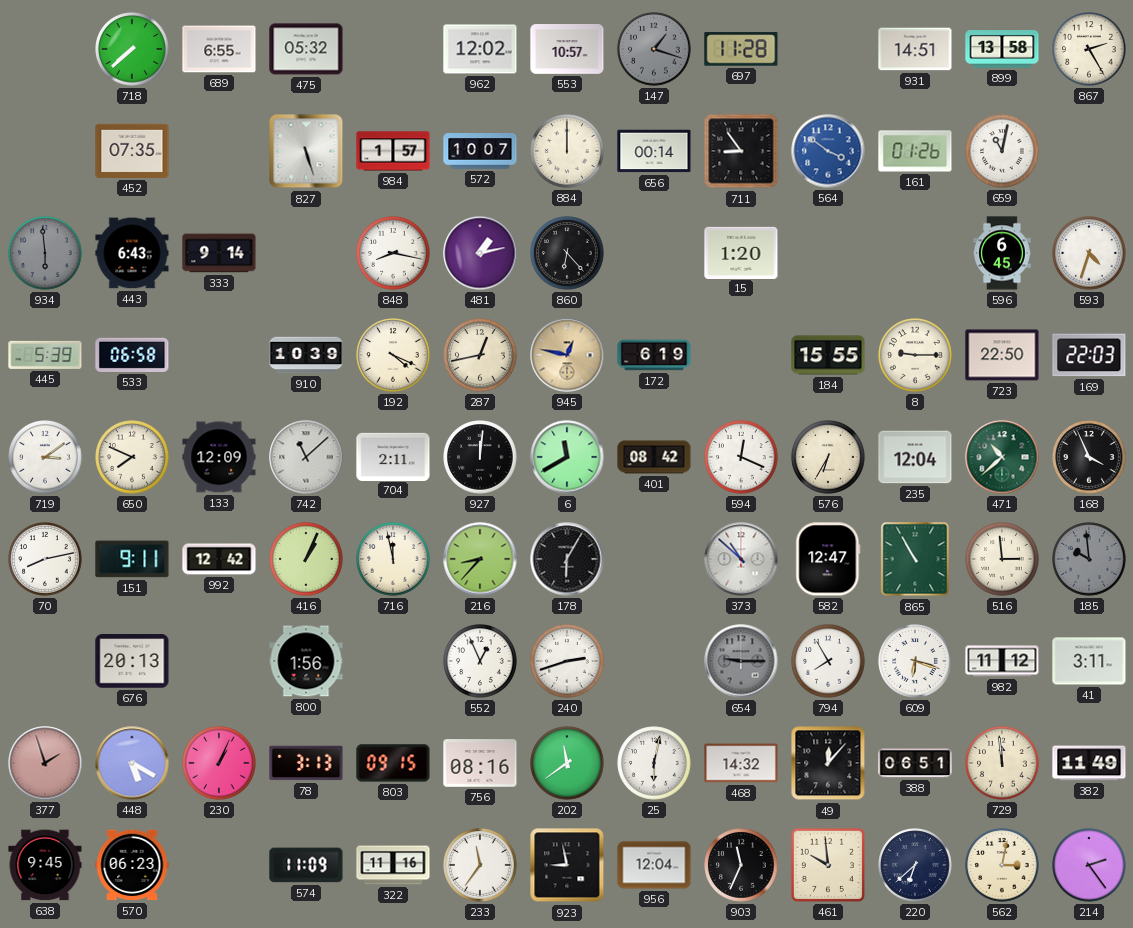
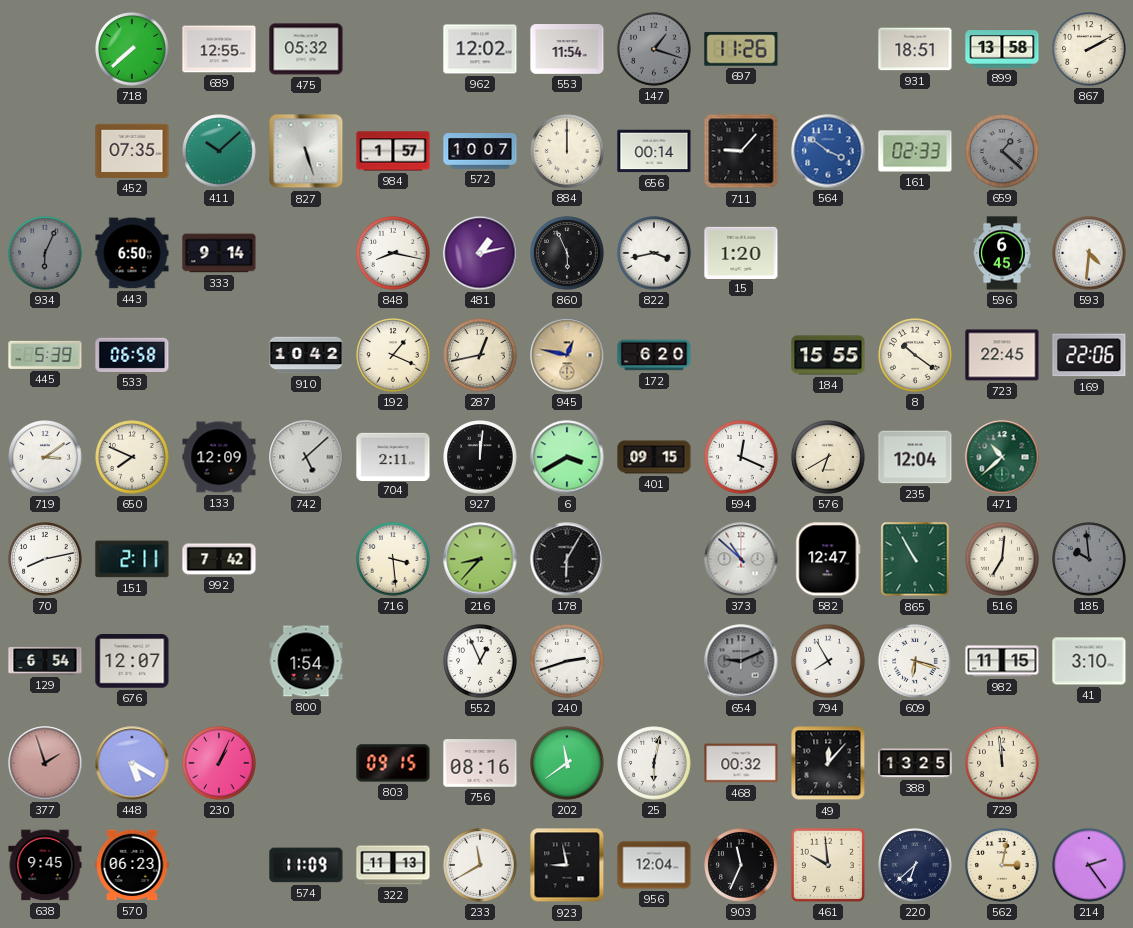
689: 6:55 -> 12:55 (219, 49)
553: 10:57 -> 11:54 (567, 50)
697: 11:28 -> 11:26 (741, 49)
931: 14:51 -> 18:51 (915, 49)
867: 2:25 -> 2:10 (1089, 49)
411: none -> 10:08 (219, 151)
711: 8:54 -> 9:07 (741, 151)
161: 01:26 -> 02:33 (915, 151)
659: 11:02 -> 1:22 (1002, 151)
659 dial: white -> grey (1002, 151)
934: 5:59 -> 6:04 (45, 253)
443: 6:43 -> 6:50 (132, 253)
860: 6:23 -> 5:56 (567, 253)
822: none -> 3:43 (654, 253)
593: 4:33 -> 4:31 (1089, 253)
910: 10:39 -> 10:42 (306, 355)
192: 4:19 -> 1:19 (393, 355)
172: 6:19 -> 6:20 (654, 355)
8: 9:15 -> 10:21 (915, 355)
723: 22:50 -> 22:45 (1002, 355)
169: 22:03 -> 22:06 (1089, 355)
742: 11:08 -> 5:08 (306, 457)
6: 11:40 -> 3:40 (567, 457)
401: 08:42 -> 09:15 (654, 457)
576: 6:35 -> 6:40 (828, 457)
168: 3:56 -> none (1089, 457)
151: 9:11 -> 2:11 (132, 559)
992: 12:42 -> 7:42 (219, 559)
416: 1:04 -> none (306, 559)
716: 11:58 -> 3:29 (393, 559)
516: 2:59 -> 7:01 (1002, 559)
129: none -> 6:54 (45, 661)
676: 20:13 -> 12:07 (132, 661)
800: 1:56 -> 1:54 (306, 661)
654: 9:15 -> 9:11 (741, 661)
982: 11:12 -> 11:15 (1002, 661)
41: 3:11 -> 3:10 (1089, 661)
78: 3:13 -> none (306, 763)
468: 14:32 -> 00:32 (741, 763)
388: 06:51 -> 13:25 (915, 763)
382: 11:49 -> none (1089, 763)
322: 11:16 -> 11:13 (393, 865)
233: 11:36 -> 11:40 (480, 865)
